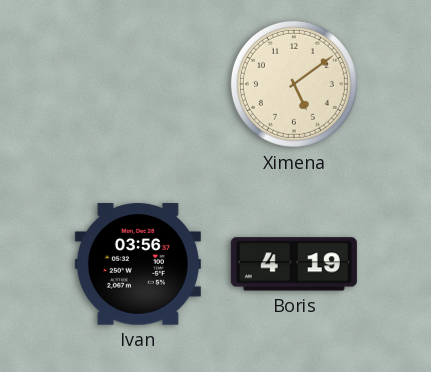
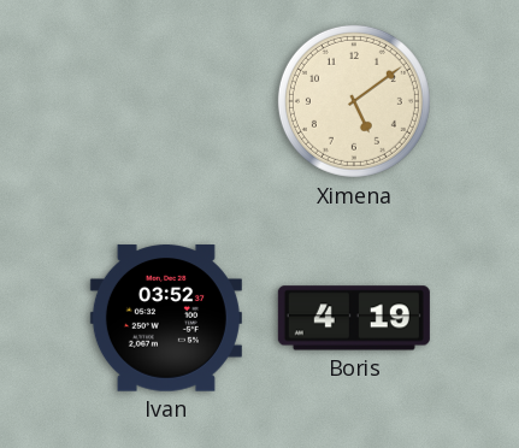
Ivan: 03:56 -> 03:52 (166, 318)
